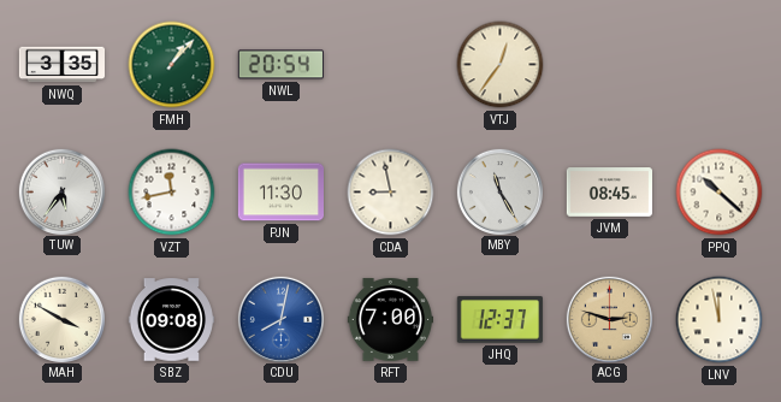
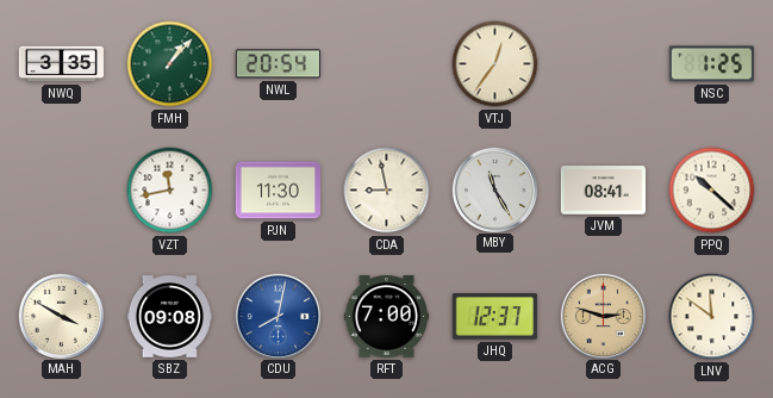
NSC: none -> 1:25 (711, 64)
TUW: 5:36 -> none (61, 191)
JVM: 08:45 -> 08:41 (603, 191)
LNV: 11:58 -> 11:51 (712, 317)
